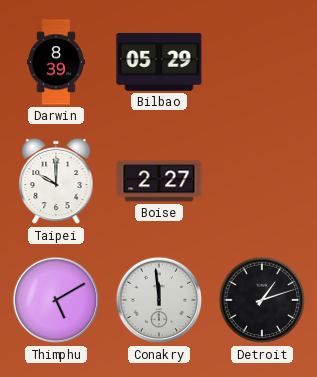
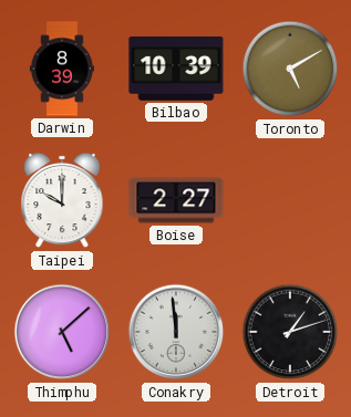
Bilbao: 05:29 -> 10:39 (176, 69)
Toronto: none -> 5:10 (290, 69)
Thimphu: 5:10 -> 5:08 (62, 332)
